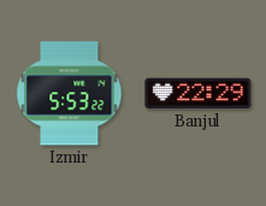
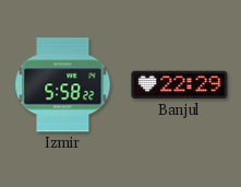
Izmir: 5:53 -> 5:58 (63, 85)
